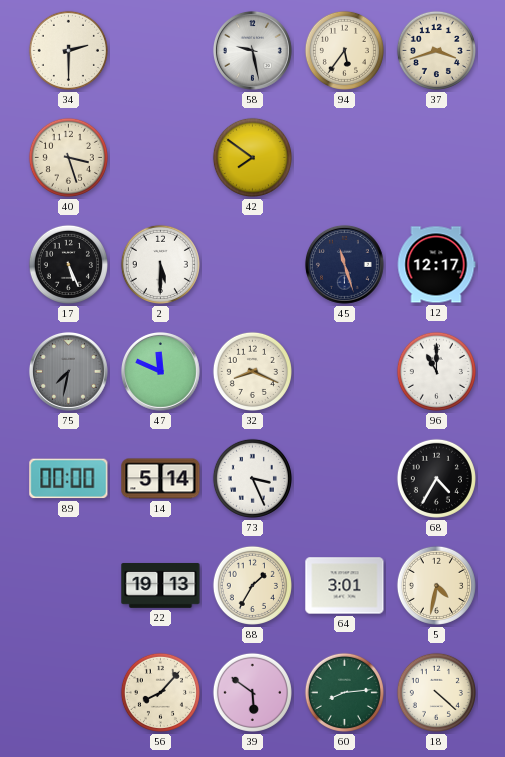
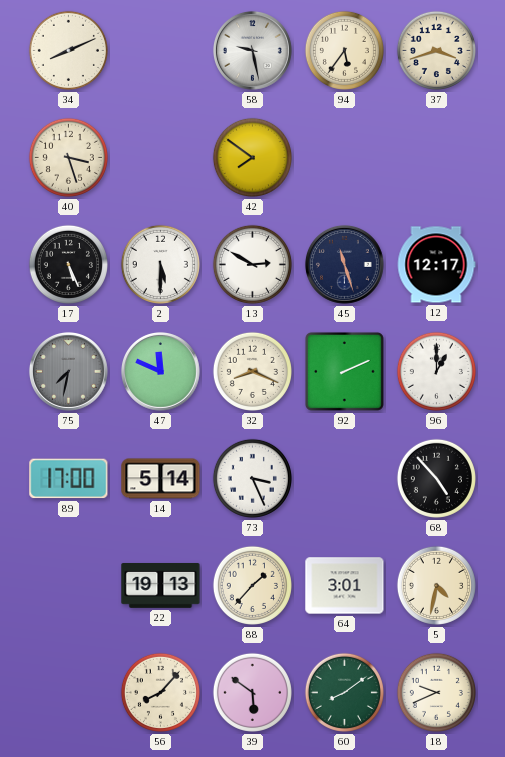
34: 2:30 -> 8:11 (68, 50)
13: none -> 2:50 (252, 264)
92: none -> 2:11 (344, 371)
96: 11:00 -> 1:00 (436, 371)
89: 00:00 -> 17:00 (69, 479)
68: 4:35 -> 4:53 (436, 478)
88: 1:35 -> 1:37 (252, 585)
60: 8:14 -> 8:09 (344, 692)
18: 4:22 -> 9:41 (436, 692)
